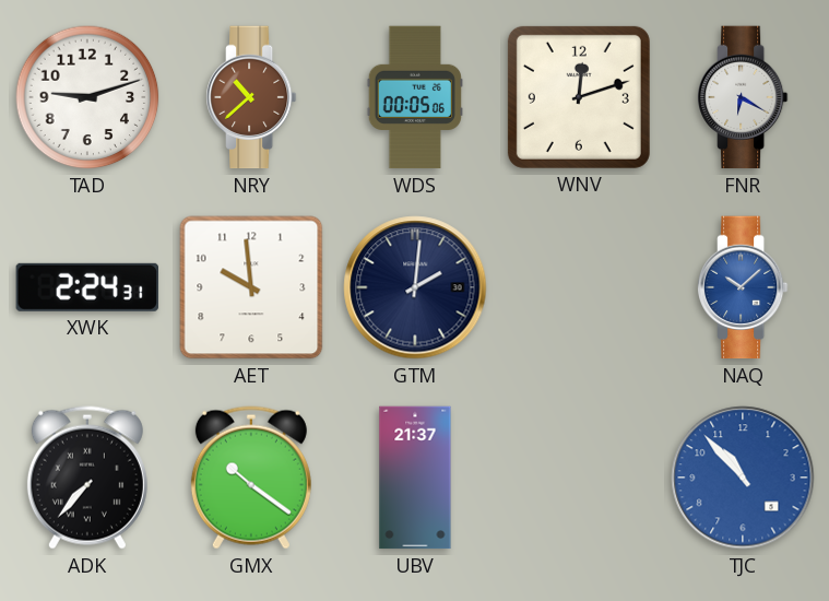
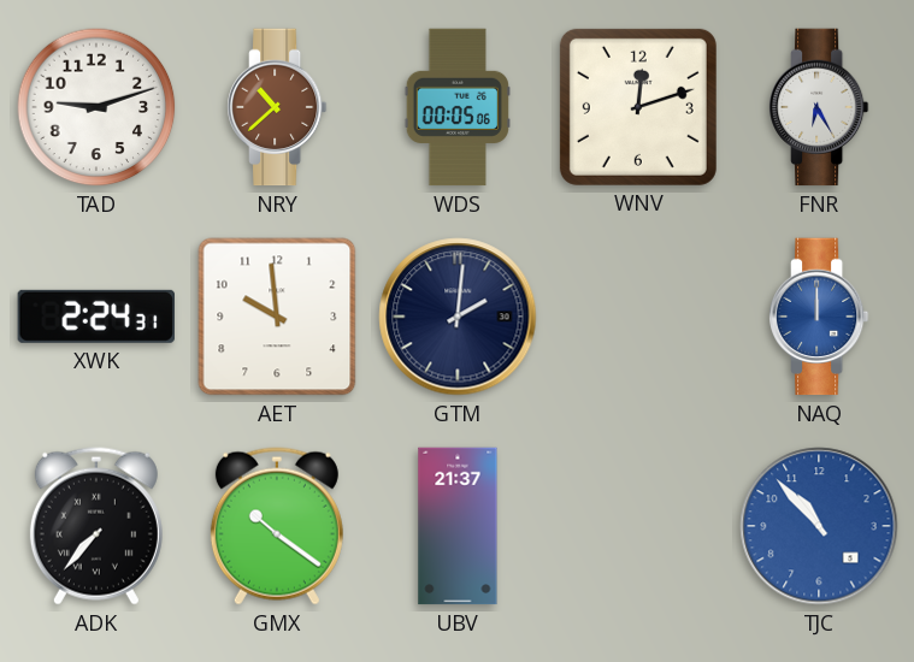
FNR: 6:20 -> 6:25 (819, 107)
NAQ: 10:08 -> 12:00 (819, 317)
